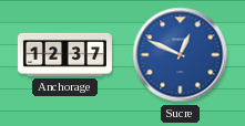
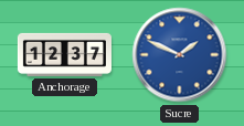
Sucre: 12:49 -> 1:49 (180, 55)
